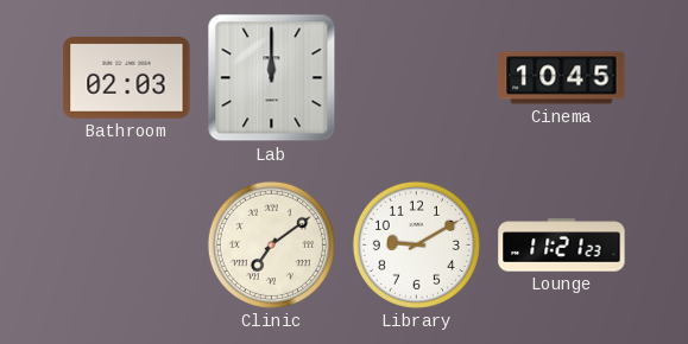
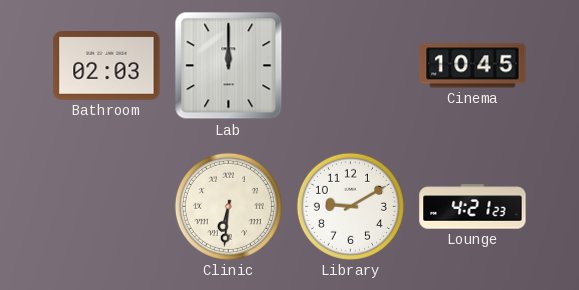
Clinic: 7:09 -> 6:31 (228, 206)
Lounge: 11:21 -> 4:21 (473, 207)
